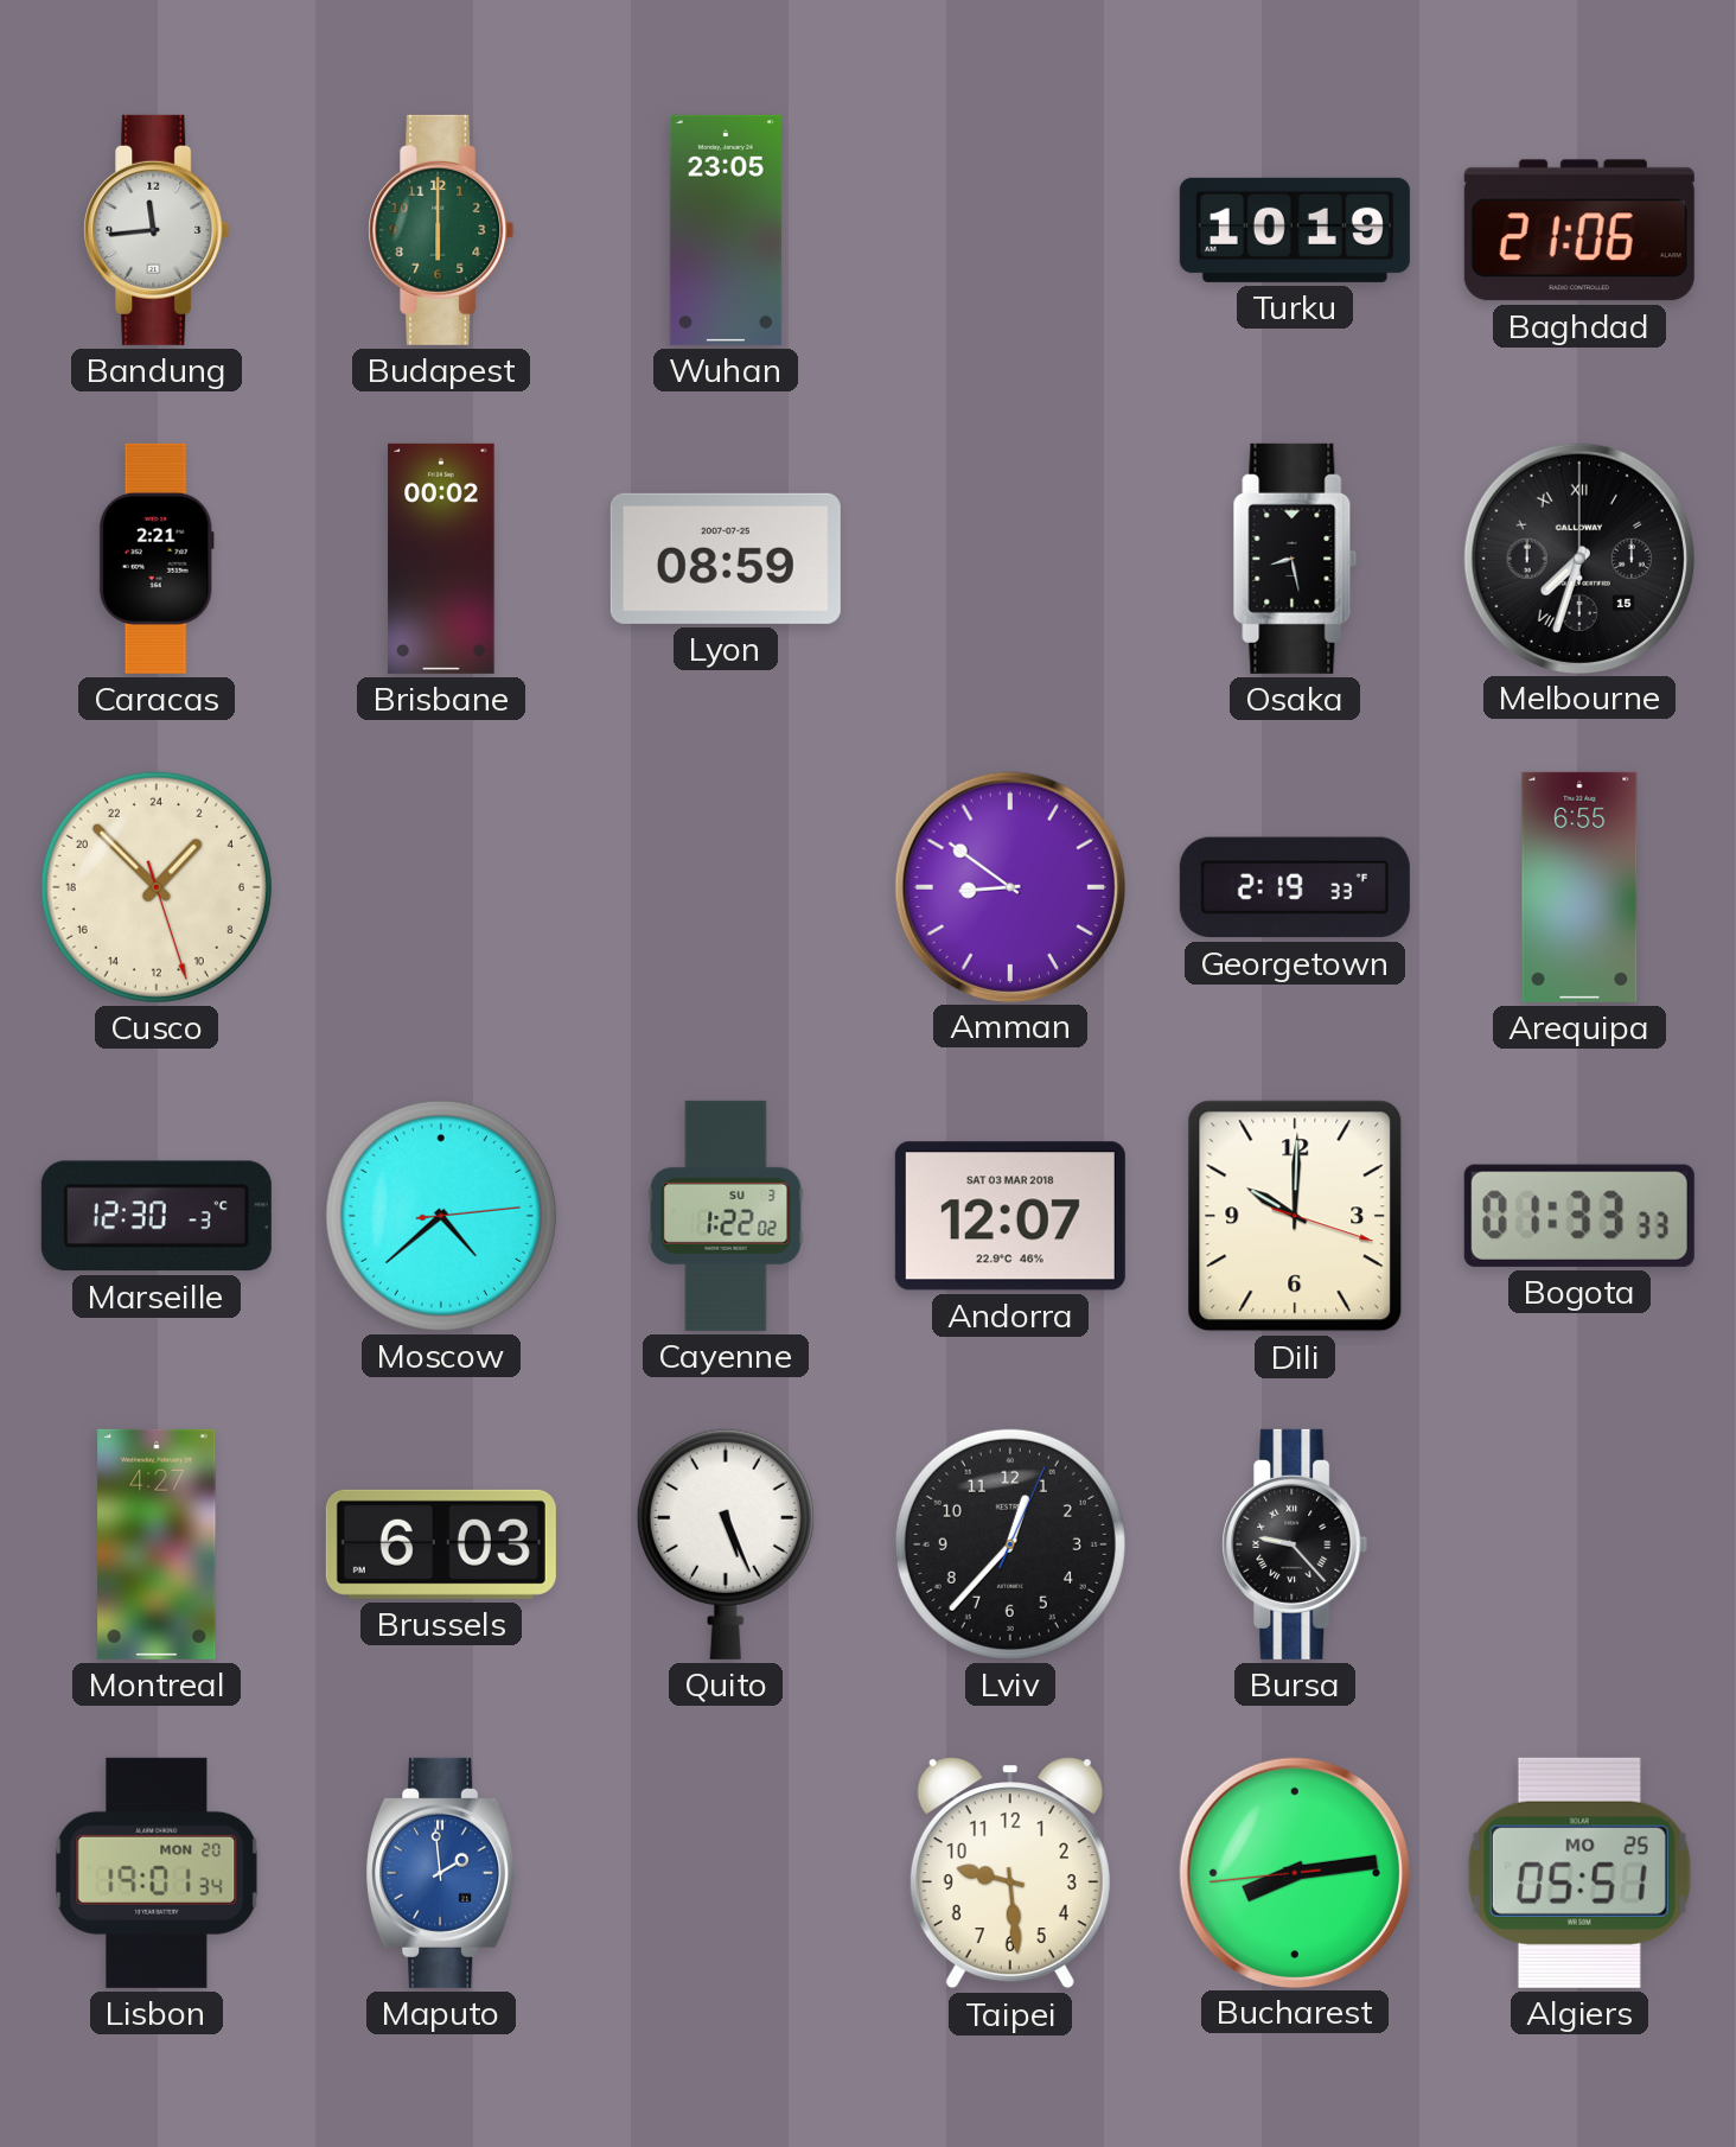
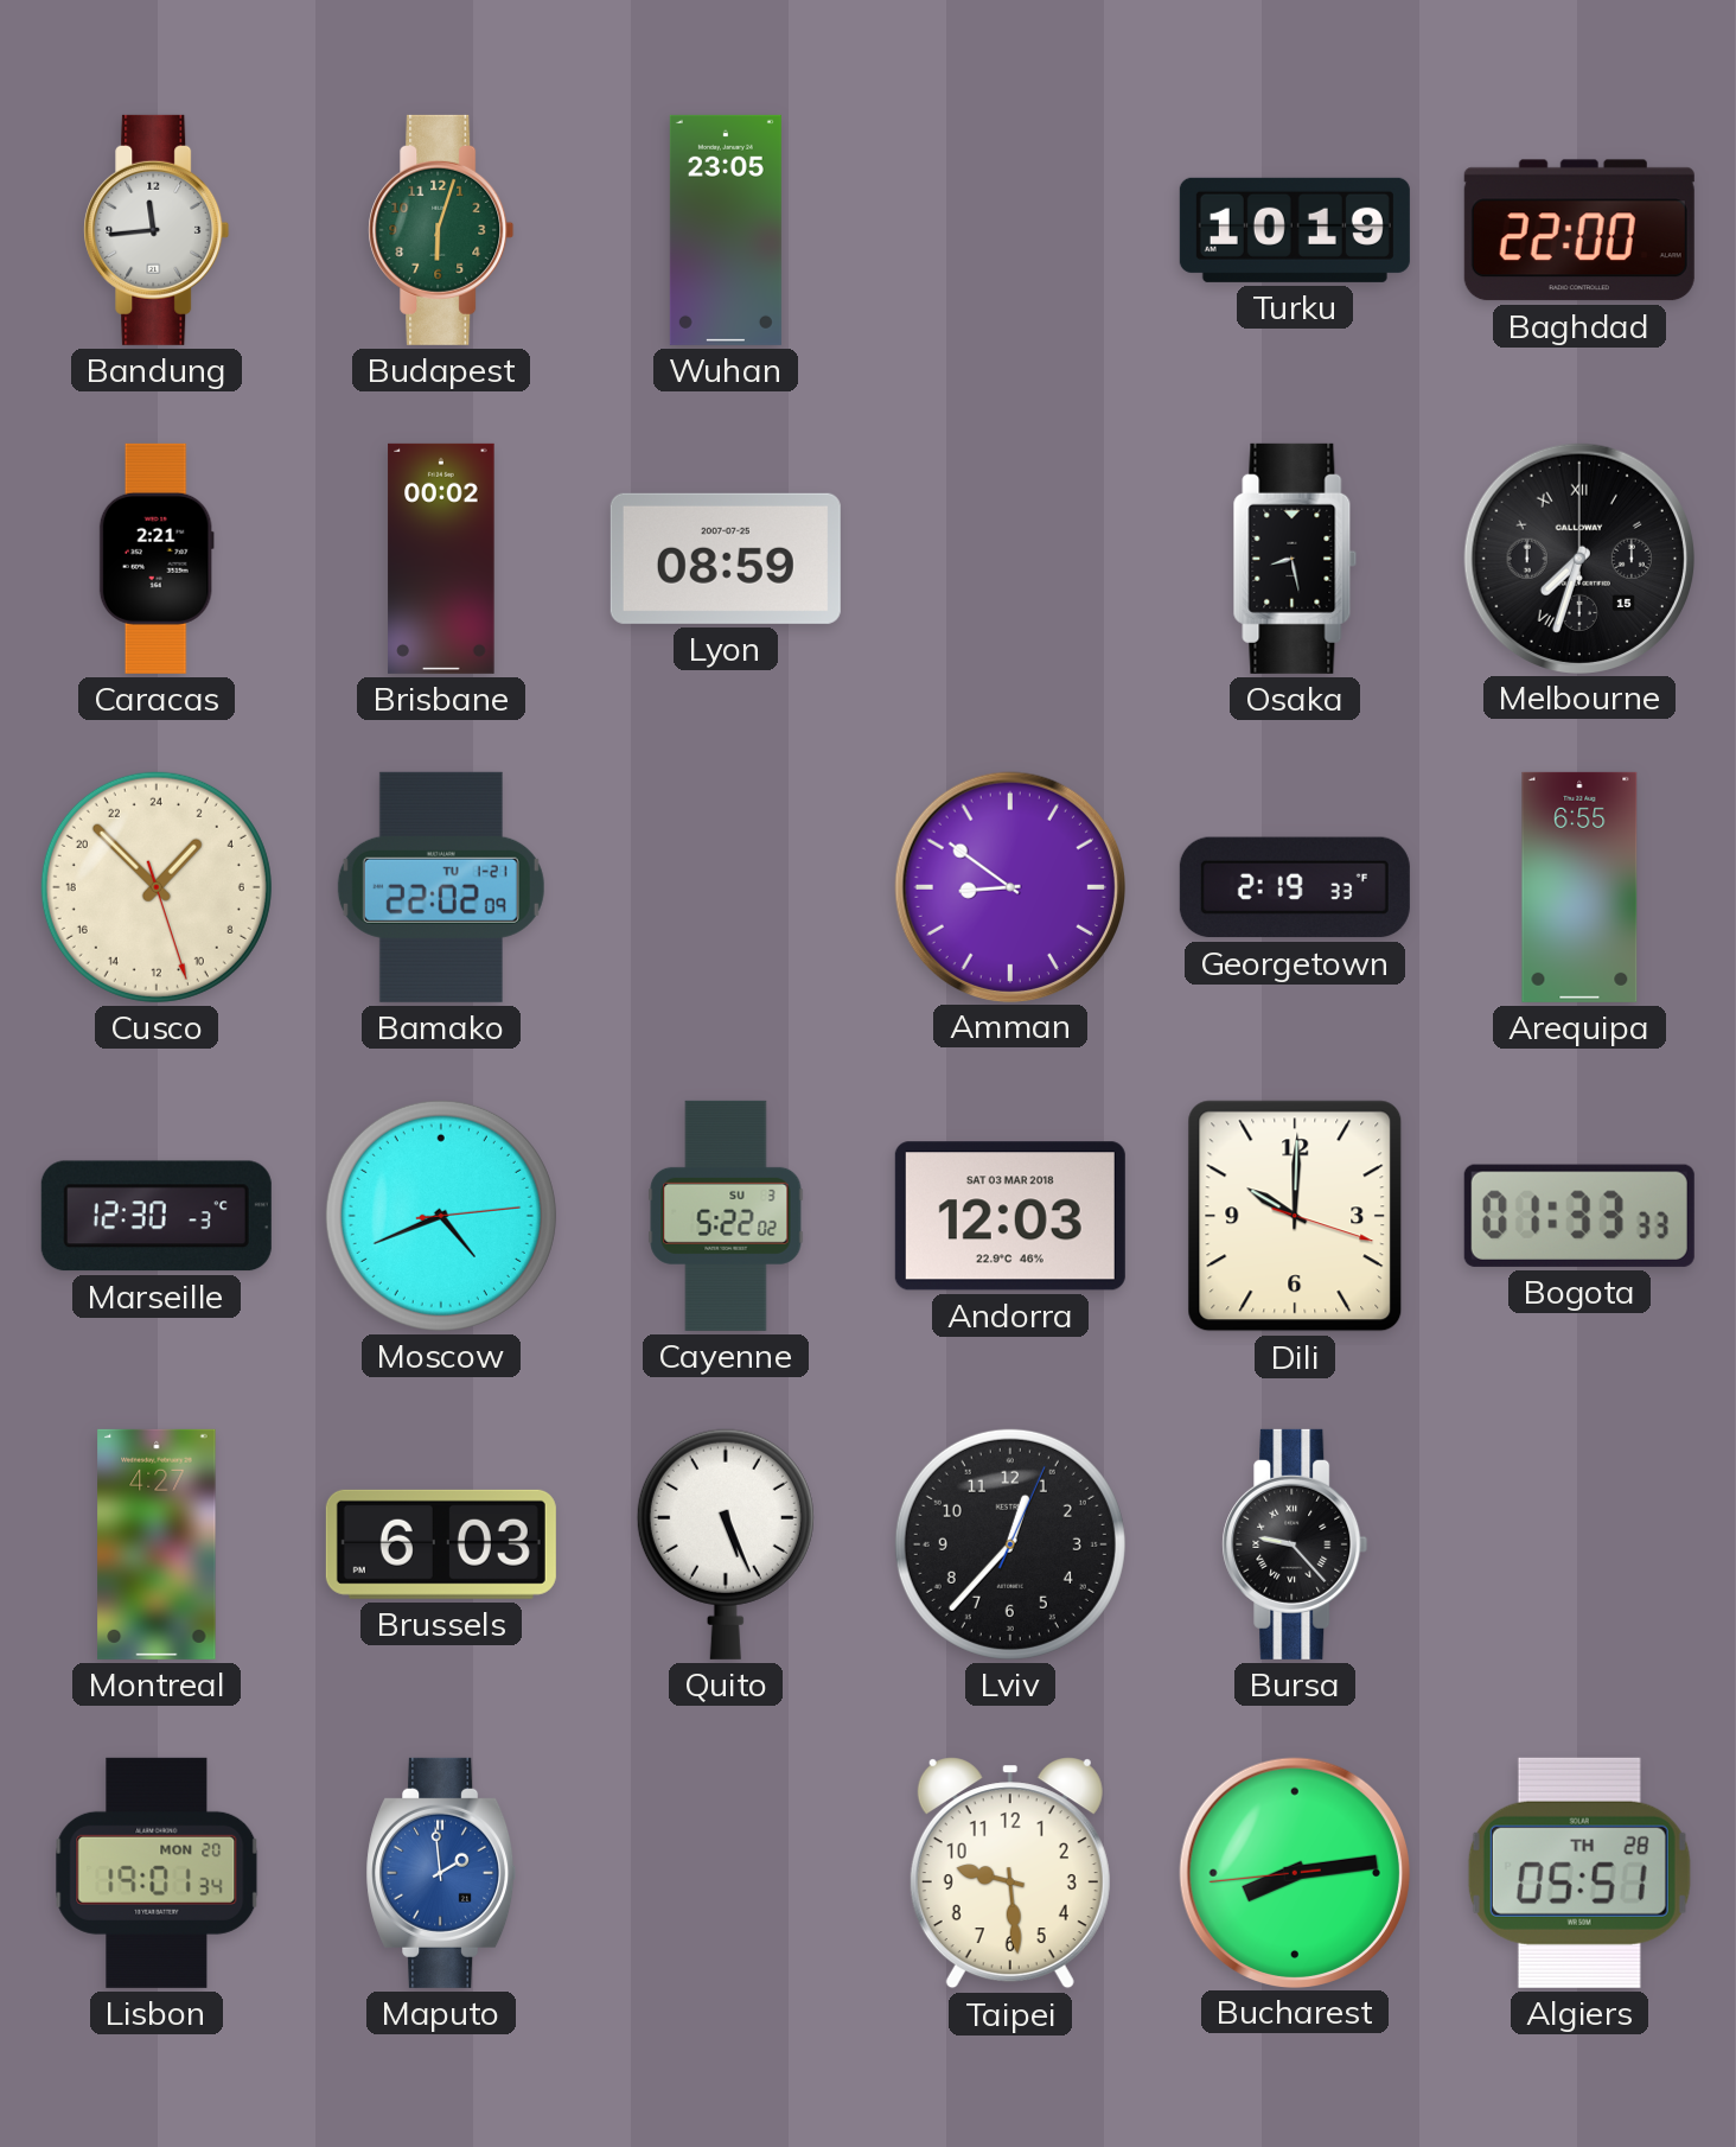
Budapest: 6:00 -> 6:03 (441, 230)
Baghdad: 21:06 -> 22:00 (1579, 230)
Bamako: none -> 22:02 (441, 887)
Moscow: 4:38 -> 4:41 (441, 1216)
Cayenne: 1:22 -> 5:22 (726, 1216)
Andorra: 12:07 -> 12:03 (1010, 1216)
Algiers date: MO 25 -> TH 28 (1579, 1873)
